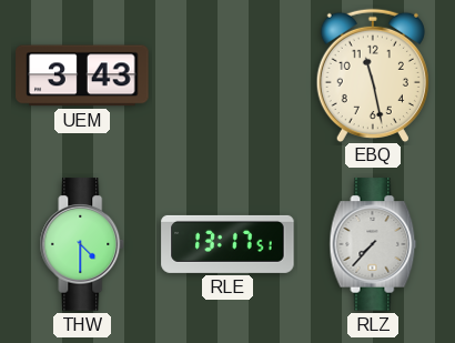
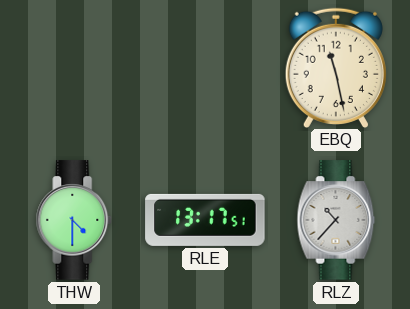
UEM: 3:43 -> none (82, 75)
RLZ: 7:37 -> 10:37 (336, 220)
